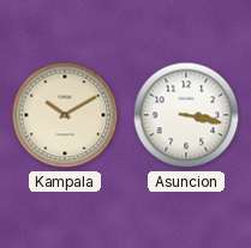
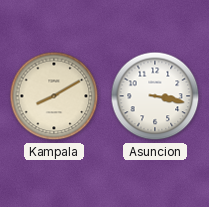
Kampala: 10:10 -> 8:10 (54, 96)
